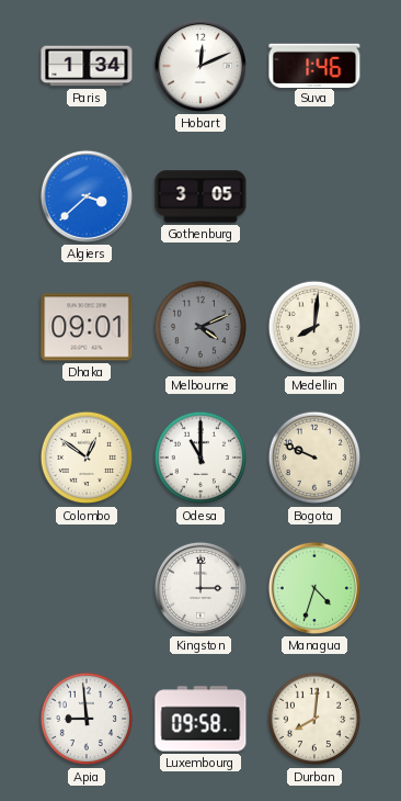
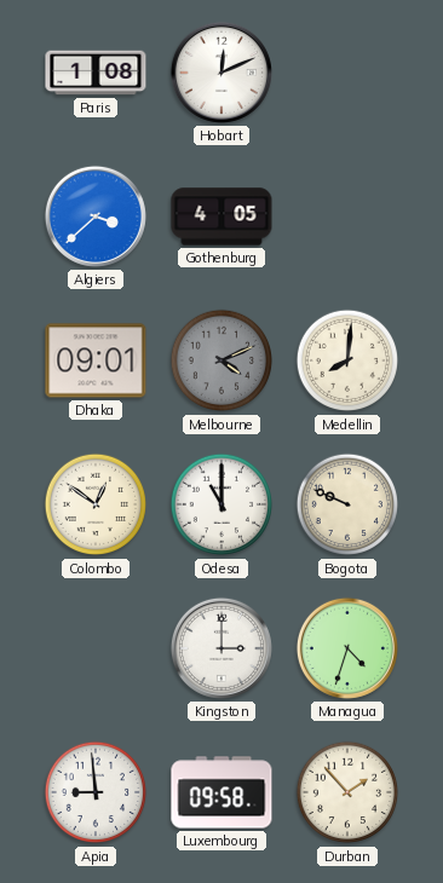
Paris: 1:34 -> 1:08 (96, 73)
Suva: 1:46 -> none (314, 65)
Gothenburg: 3:05 -> 4:05 (221, 217)
Durban: 8:01 -> 1:53 (347, 792)
